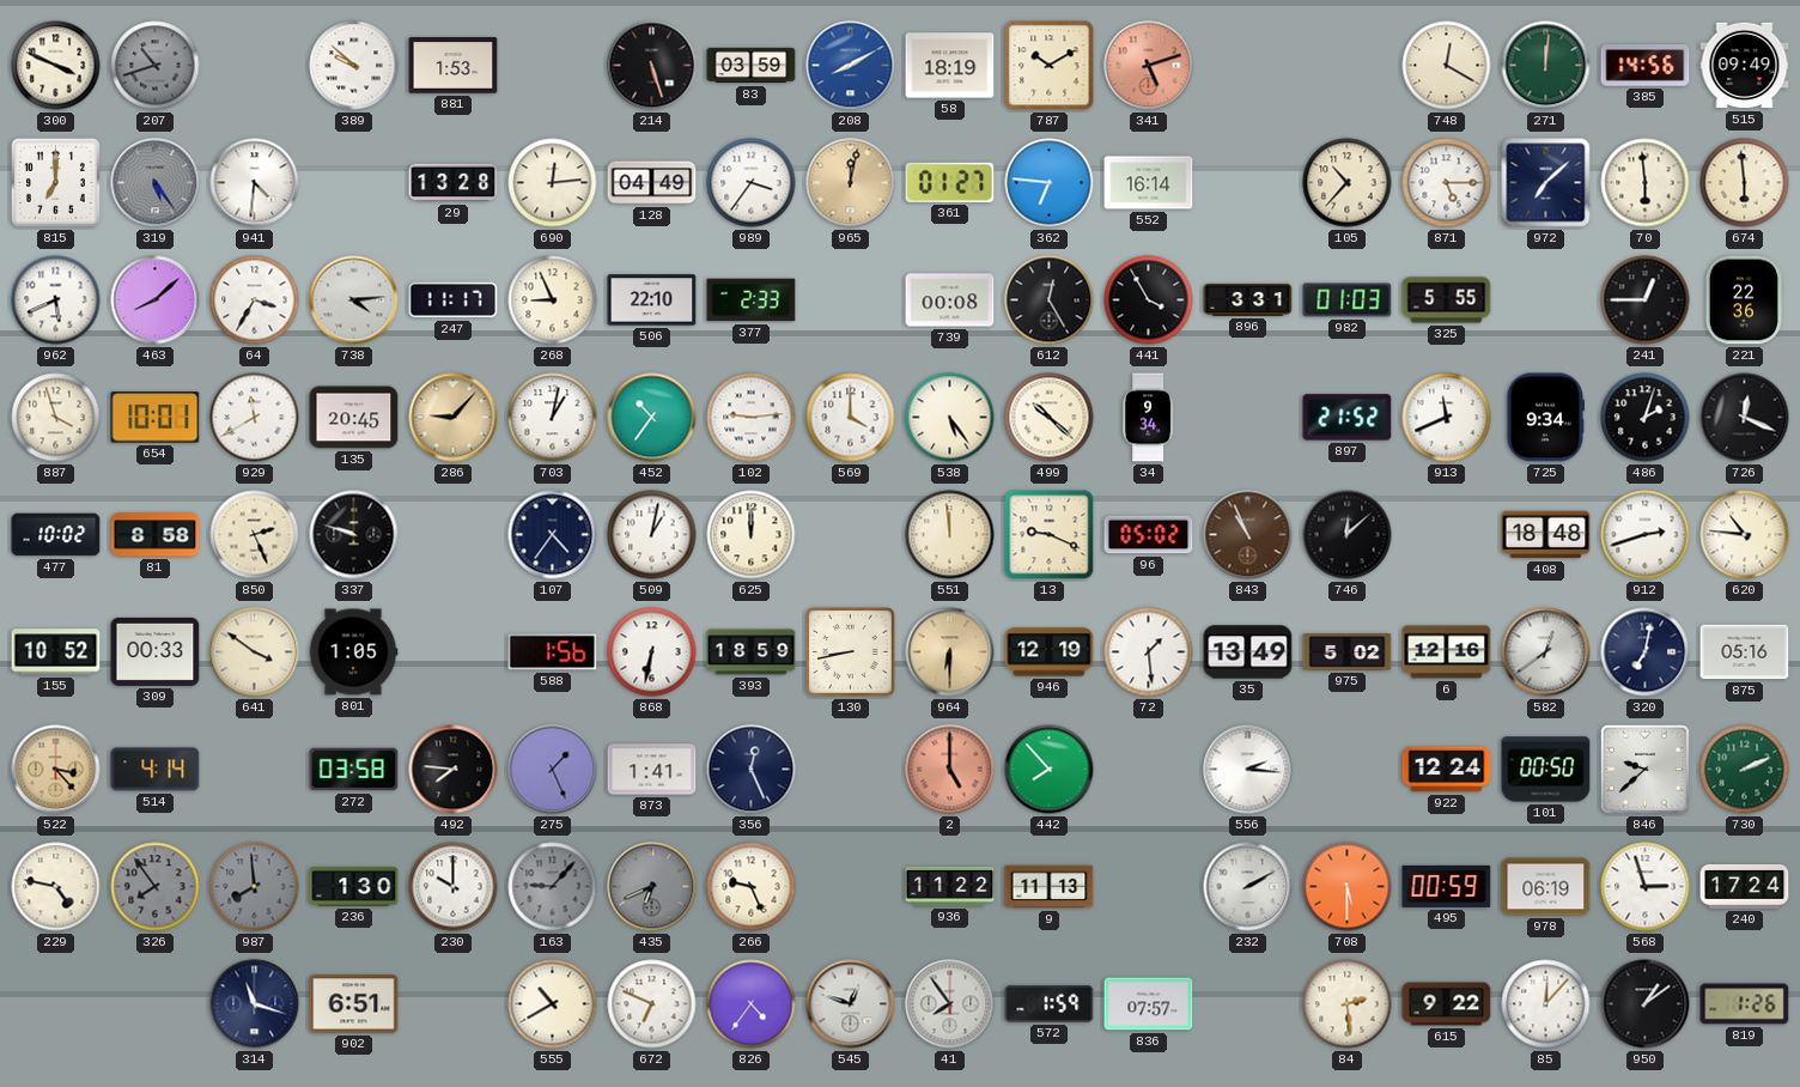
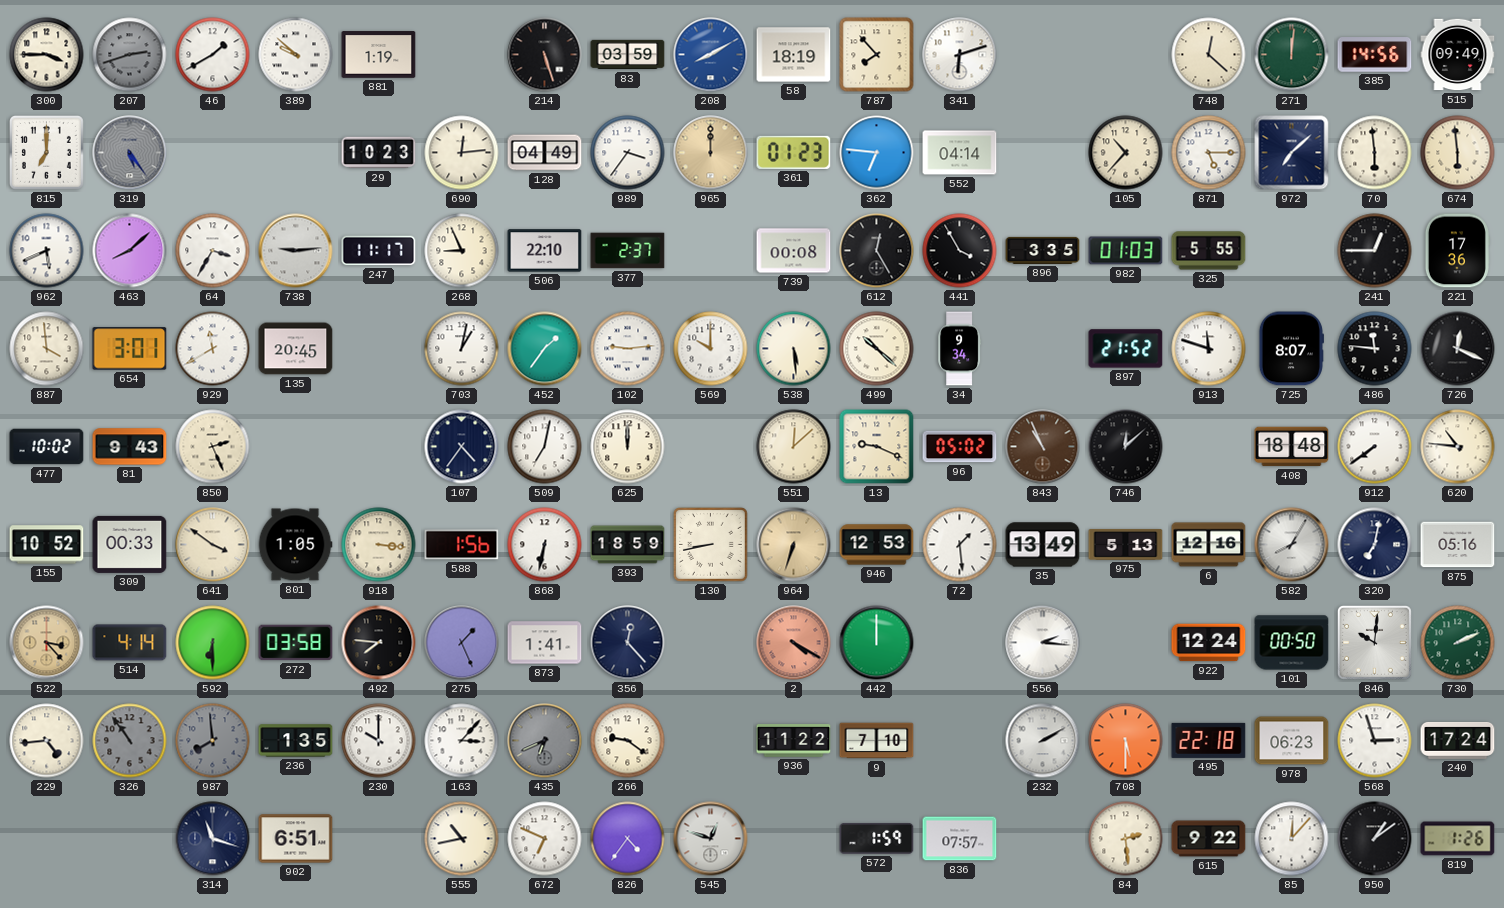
300: 3:49 -> 3:45 (47, 55)
207: 10:42 -> 2:42 (130, 55)
46: none -> 1:40 (213, 55)
881: 1:53 -> 1:19 (379, 55)
787: 10:10 -> 7:53 (877, 55)
341: 5:12 -> 6:12 (960, 55)
341 dial: salmon -> white (960, 55)
748: 12:20 -> 12:22 (1209, 55)
941: 4:31 -> none (255, 183)
29: 13:28 -> 10:23 (379, 153)
965: 12:02 -> 12:00 (711, 153)
361: 01:27 -> 01:23 (794, 152)
552: 16:14 -> 04:14 (960, 153)
738: 4:14 -> 9:14 (296, 251)
377: 2:33 -> 2:37 (628, 251)
896: 3:31 -> 3:35 (1043, 250)
221: 22:36 -> 17:36 (1457, 251)
887: 3:57 -> 3:59 (47, 349)
654: 10:01 -> 3:01 (130, 349)
286: 9:07 -> none (454, 418)
452: 10:36 -> 1:36 (545, 349)
569: 4:00 -> 10:00 (711, 349)
538: 5:24 -> 5:29 (794, 349)
913: 11:41 -> 11:48 (1209, 349)
725: 9:34 -> 8:07 (1291, 349)
486: 2:03 -> 11:46 (1375, 349)
81: 8:58 -> 9:43 (130, 447)
337: 9:48 -> none (354, 535)
509: 1:02 -> 7:02 (545, 447)
551: 11:59 -> 12:08 (794, 447)
912: 2:42 -> 7:39 (1375, 447)
918: none -> 3:16 (379, 545)
964: 6:30 -> 6:33 (794, 545)
946: 12:19 -> 12:53 (877, 545)
975: 5:02 -> 5:13 (1126, 544)
582: 12:39 -> 8:05 (1292, 545)
592: none -> 6:30 (213, 643)
356: 12:26 -> 12:23 (628, 643)
2: 5:00 -> 4:20 (794, 643)
442: 7:53 -> 12:00 (877, 643)
846: 9:38 -> 10:01 (1374, 642)
229: 4:47 -> 4:44 (47, 741)
326: 7:54 -> 10:54 (130, 741)
236: 1:30 -> 1:35 (296, 741)
163: 9:07 -> 3:07 (462, 741)
163 dial: grey -> white (462, 741)
266: 9:26 -> 9:21 (628, 741)
9: 11:13 -> 7:10 (877, 741)
495: 00:59 -> 22:18 (1209, 740)
978: 06:19 -> 06:23 (1292, 741)
555: 10:40 -> 10:43 (462, 839)
41: 7:54 -> none (950, 1004)
